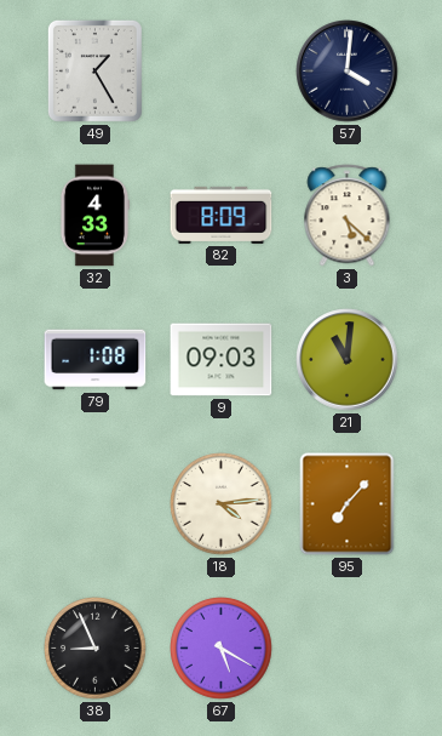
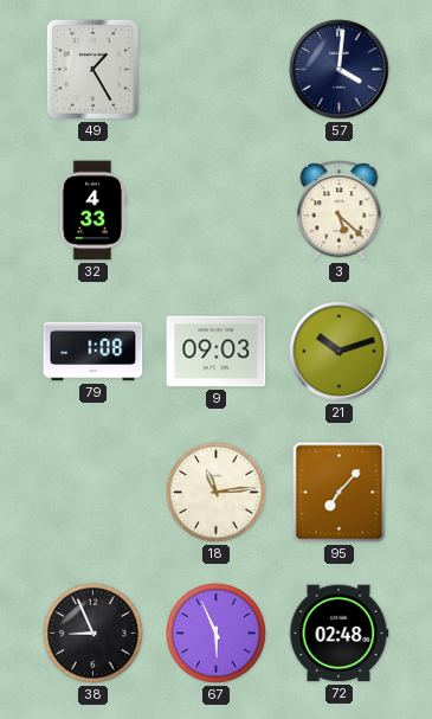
82: 8:09 -> none (222, 215)
21: 11:01 -> 10:12 (340, 352)
18: 4:14 -> 11:14 (217, 493)
67: 5:20 -> 5:56 (217, 634)
72: none -> 02:48 (338, 634)
